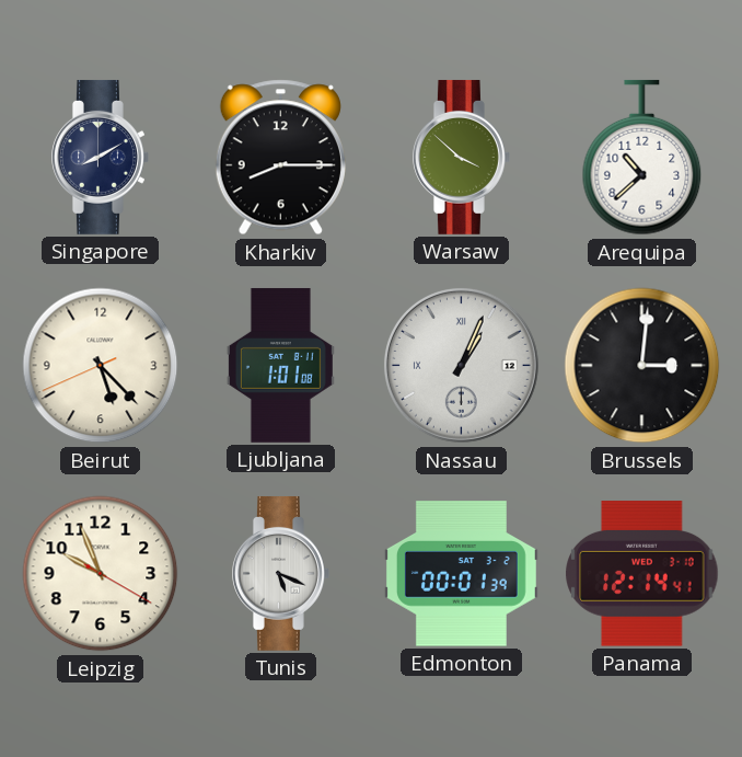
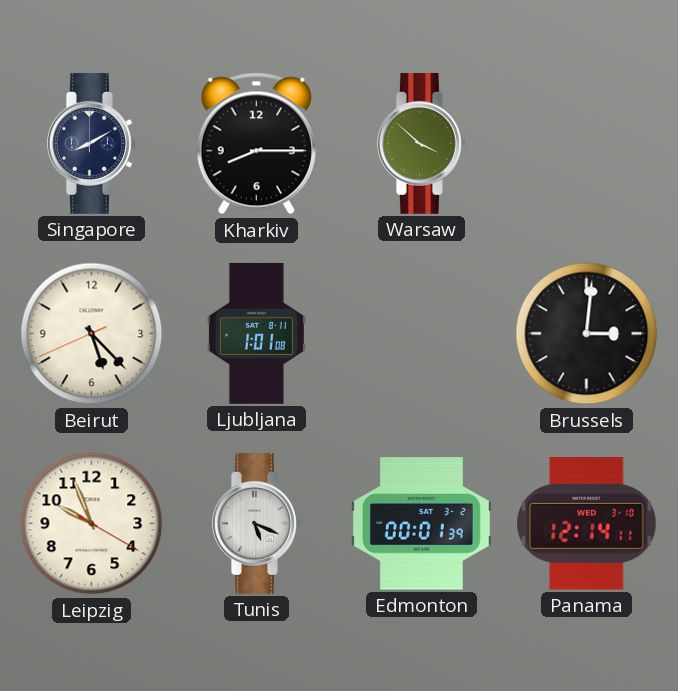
Arequipa: 10:38 -> none (642, 158)
Nassau: 1:04 -> none (461, 365)
Panama: 12:14:41 -> 12:14:11 (587, 524)
